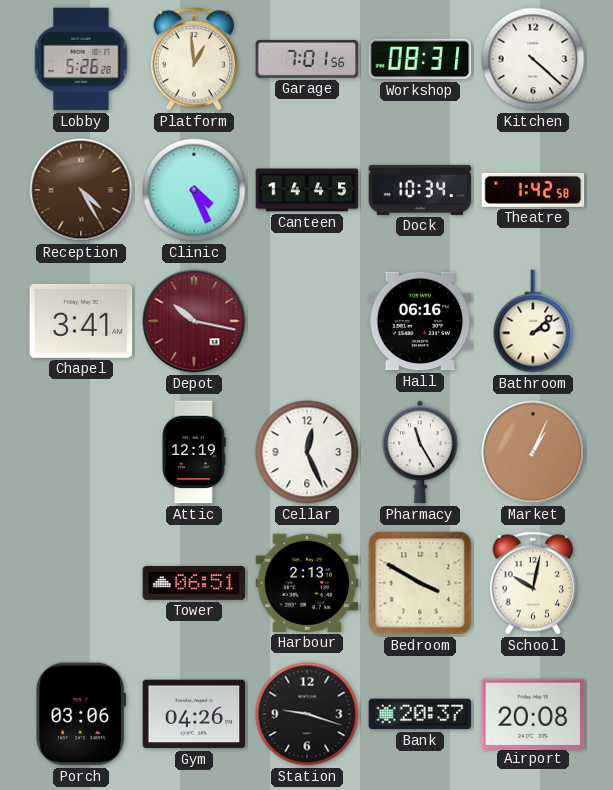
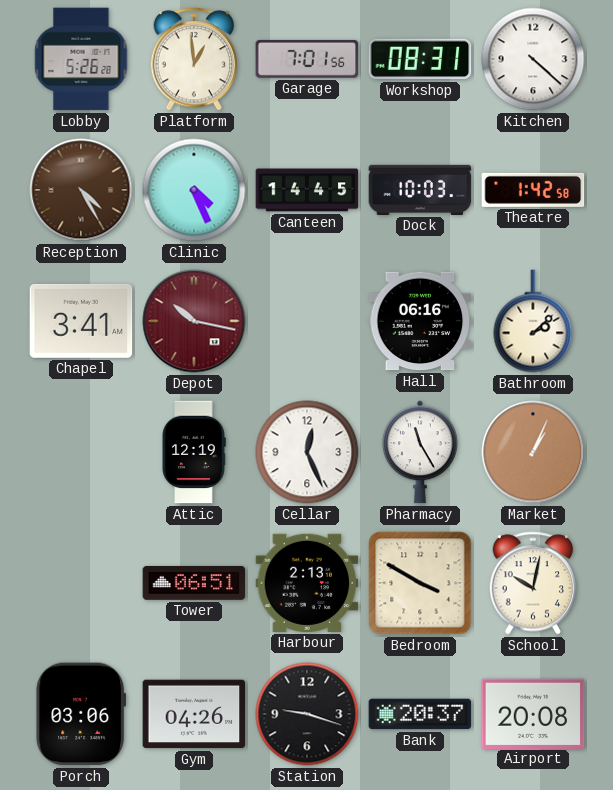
Dock: 10:34 -> 10:03 (420, 190)
